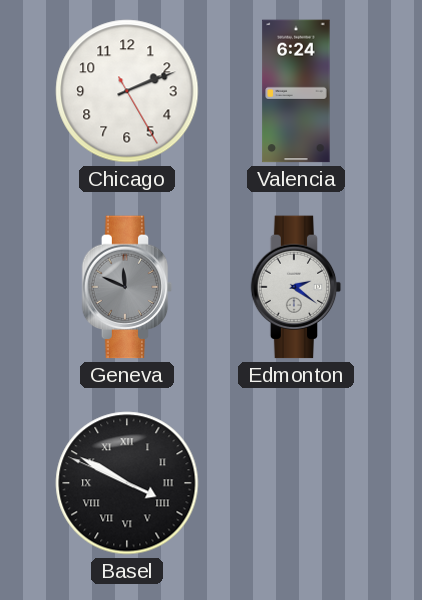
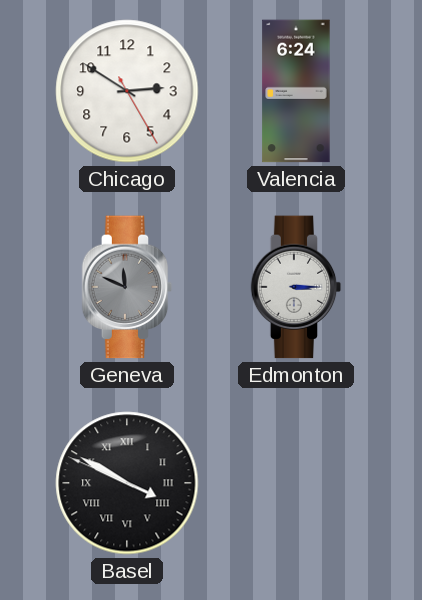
Chicago: 2:11 -> 2:50 (127, 91)
Edmonton: 2:21 -> 3:15 (296, 287)
